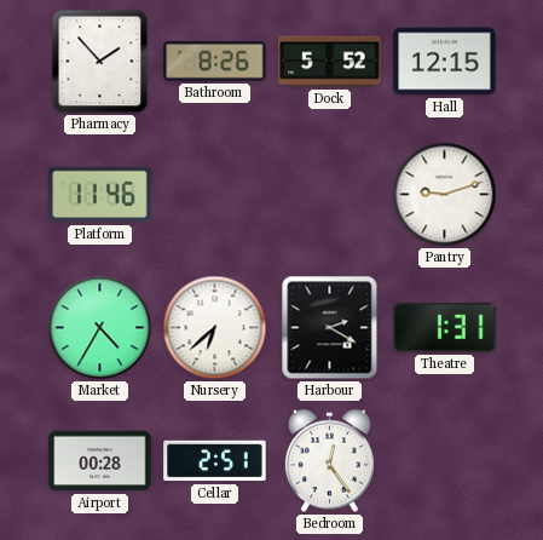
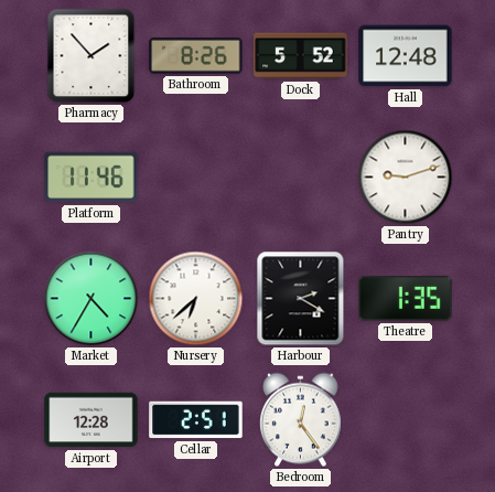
Hall: 12:15 -> 12:48 (406, 56)
Theatre: 1:31 -> 1:35 (406, 299)
Airport: 00:28 -> 12:28 (92, 420)
